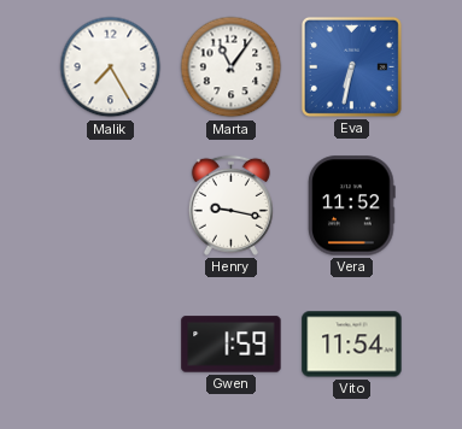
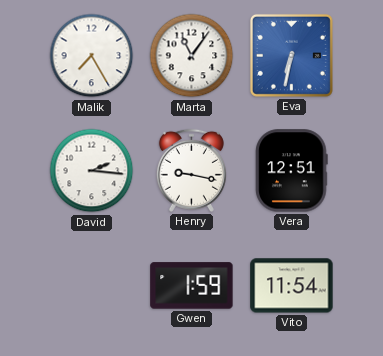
David: none -> 2:16 (92, 171)
Vera: 11:52 -> 12:51 (292, 171)
